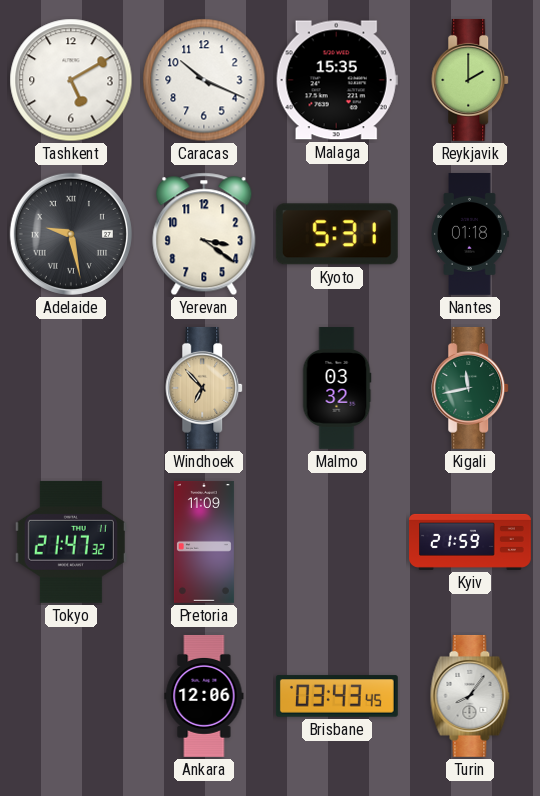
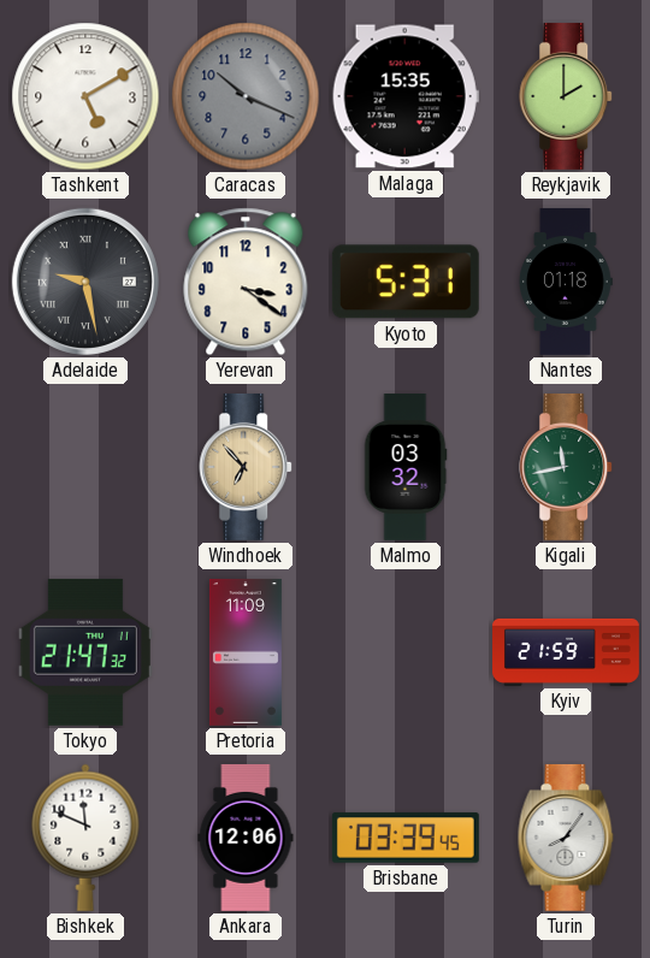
Caracas dial: white -> grey (246, 96)
Bishkek: none -> 11:49 (85, 838)
Brisbane: 03:43 -> 03:39 (406, 838)
